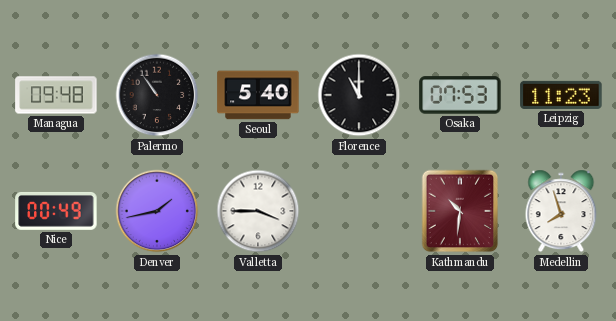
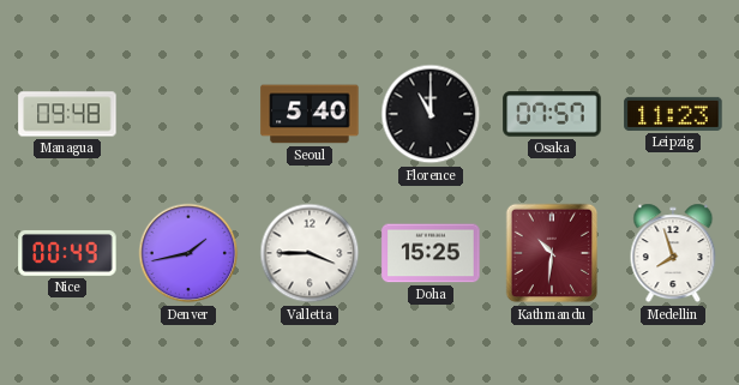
Palermo: 10:54 -> none (157, 95)
Osaka: 07:53 -> 07:57 (552, 114)
Doha: none -> 15:25 (431, 253)
